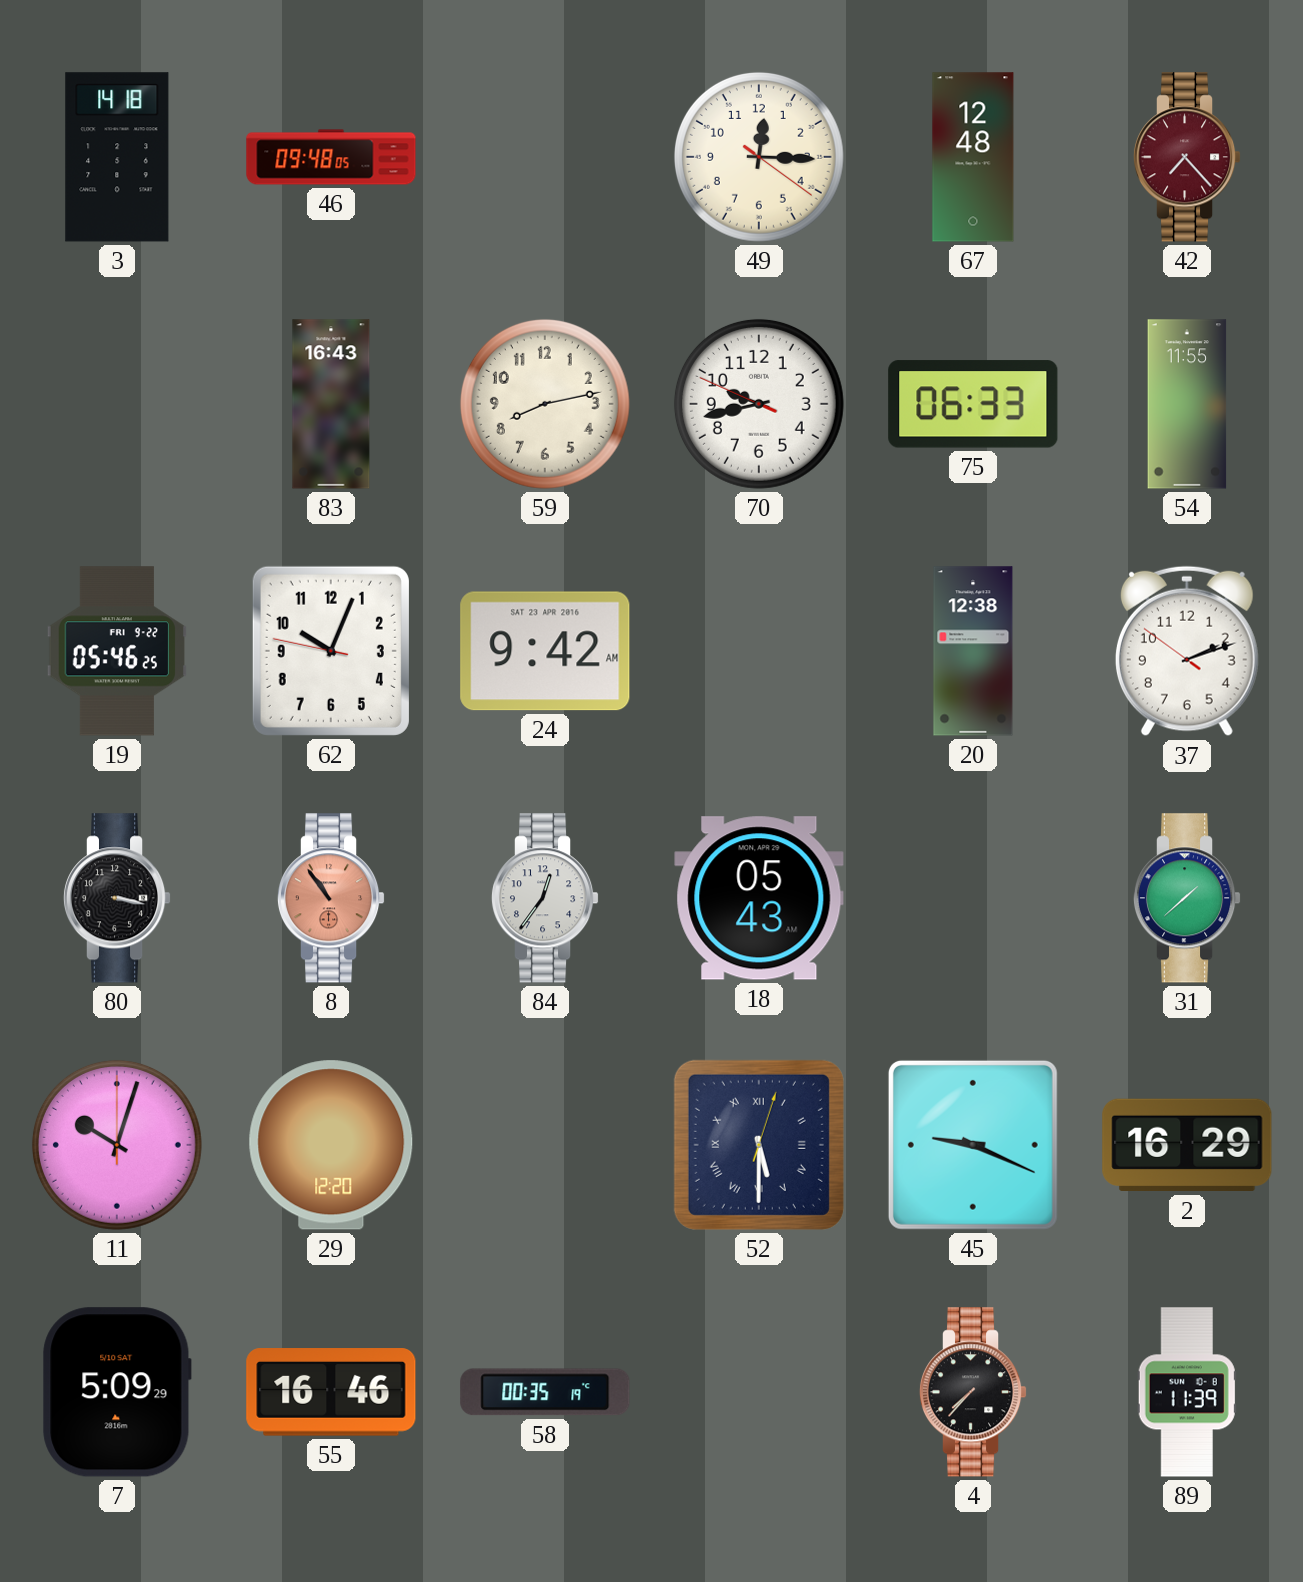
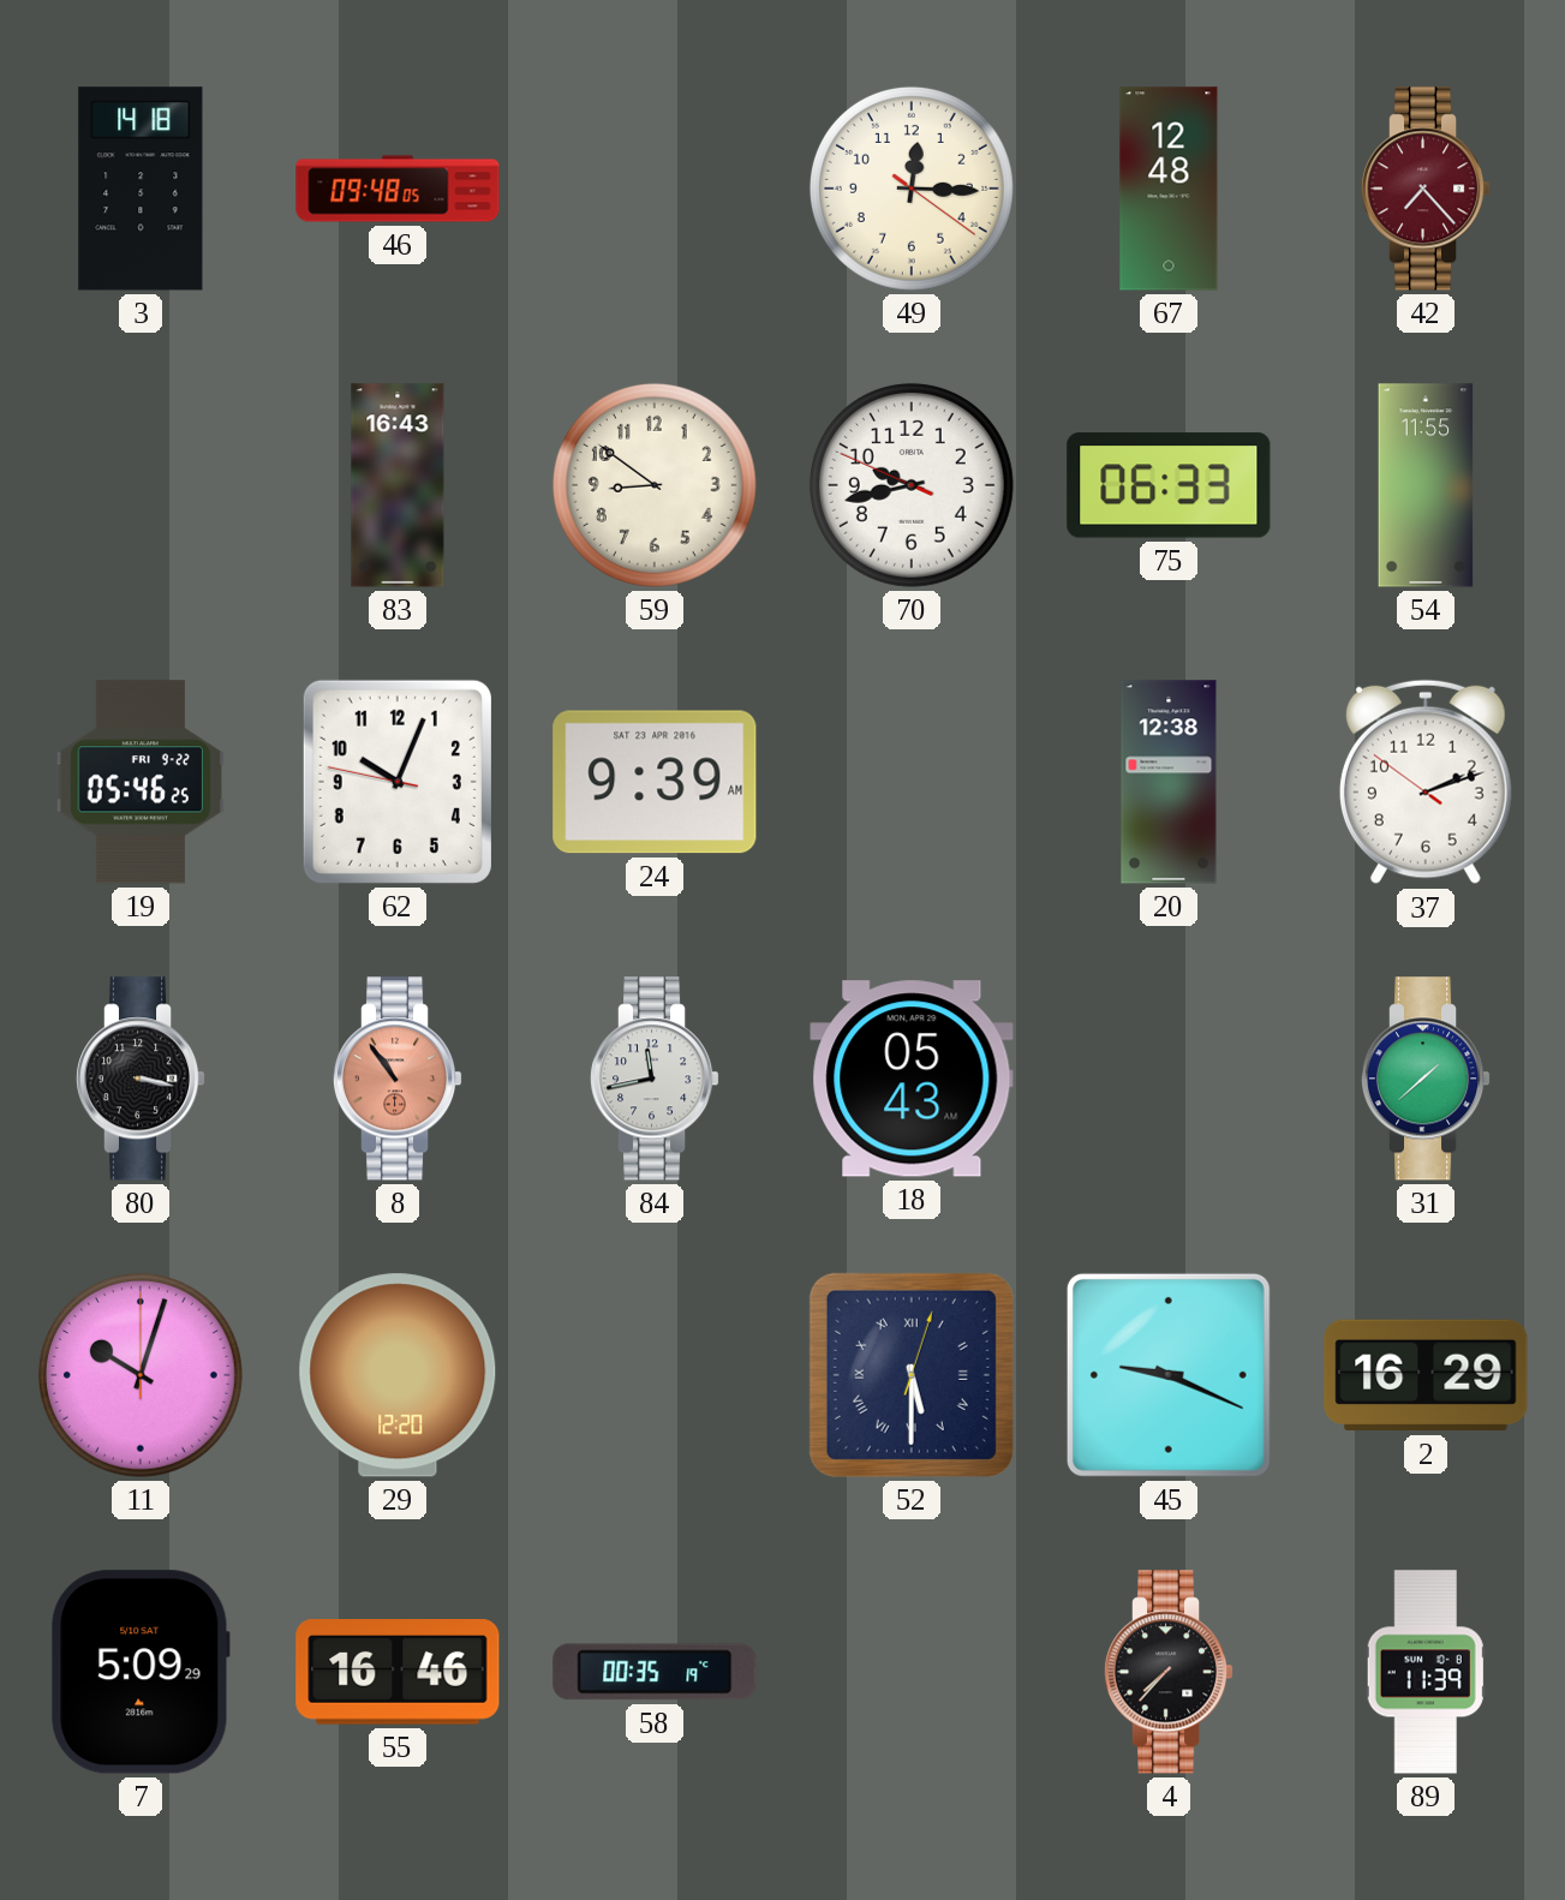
59: 8:13 -> 8:51 (655, 485)
24: 9:42 -> 9:39 (655, 782)
84: 12:36 -> 11:43 (655, 1079)
